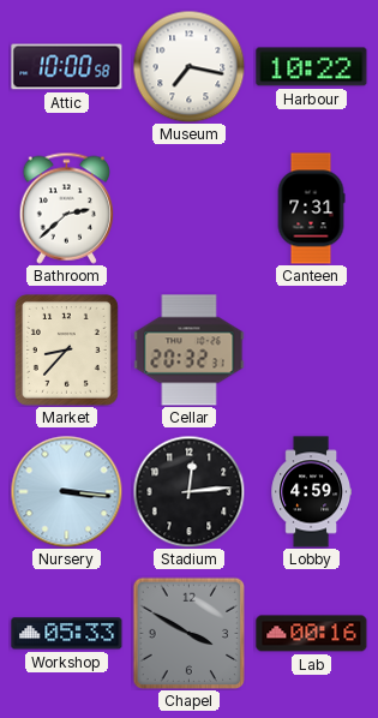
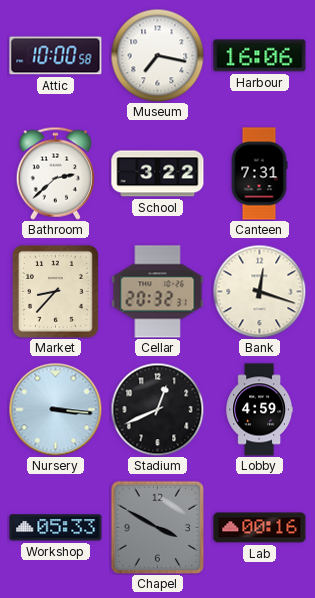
Harbour: 10:22 -> 16:06 (260, 56)
School: none -> 3:22 (158, 174)
Bank: none -> 12:18 (259, 291)
Stadium: 12:14 -> 12:41 (157, 409)
